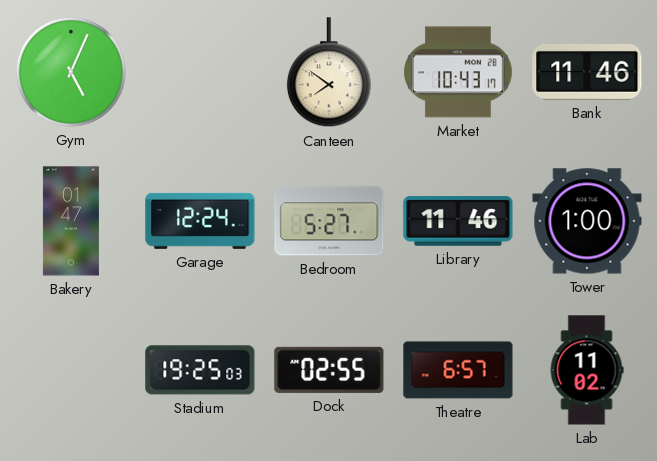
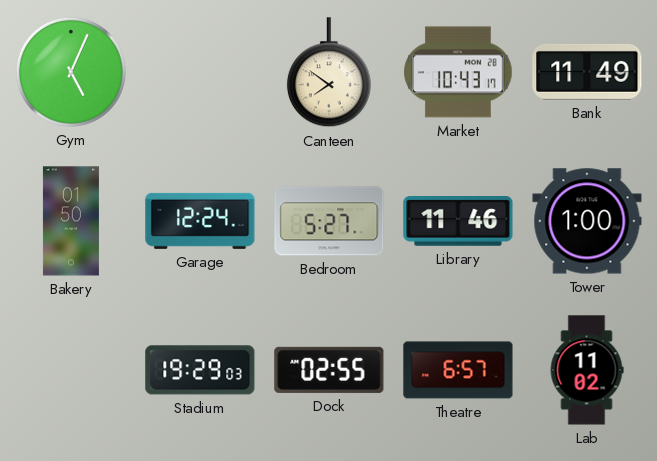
Bank: 11:46 -> 11:49 (587, 72)
Bakery: 01:47 -> 01:50 (71, 221)
Stadium: 19:25 -> 19:29 (200, 370)
